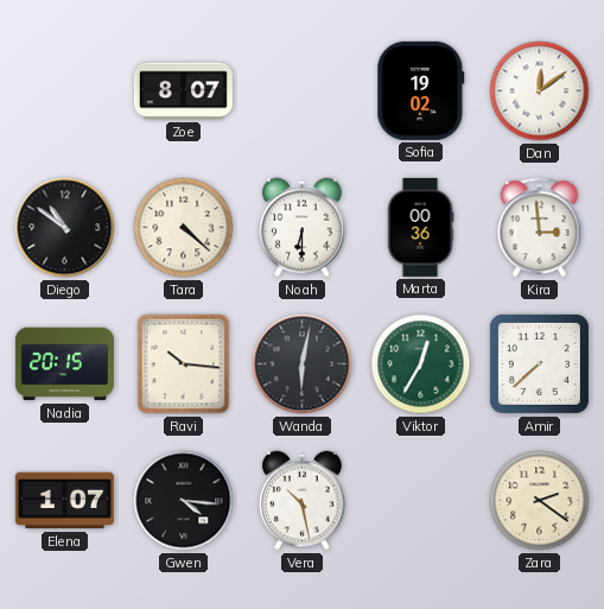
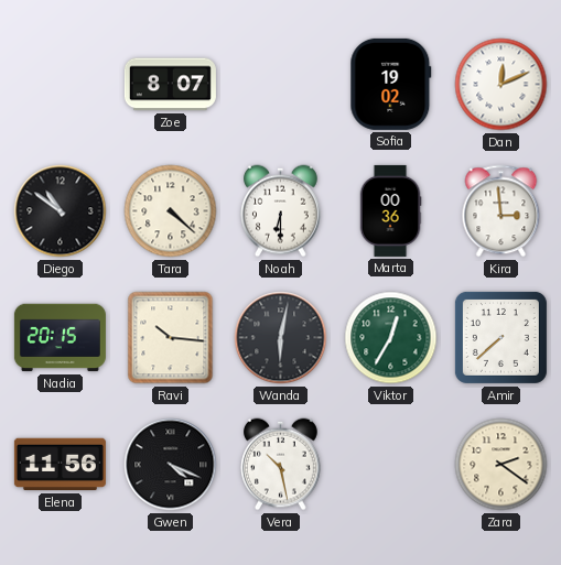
Dan: 12:09 -> 12:11 (501, 85)
Elena: 1:07 -> 11:56 (60, 465)
Gwen: 4:16 -> 4:19 (171, 465)
